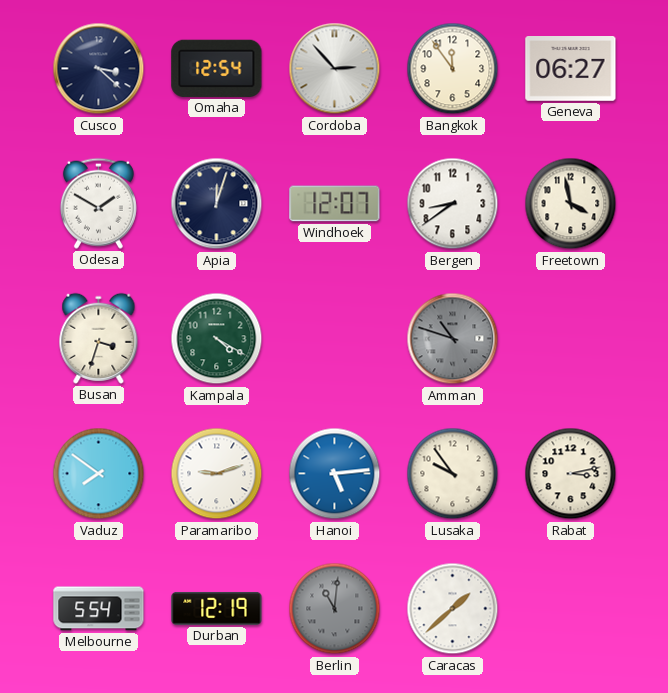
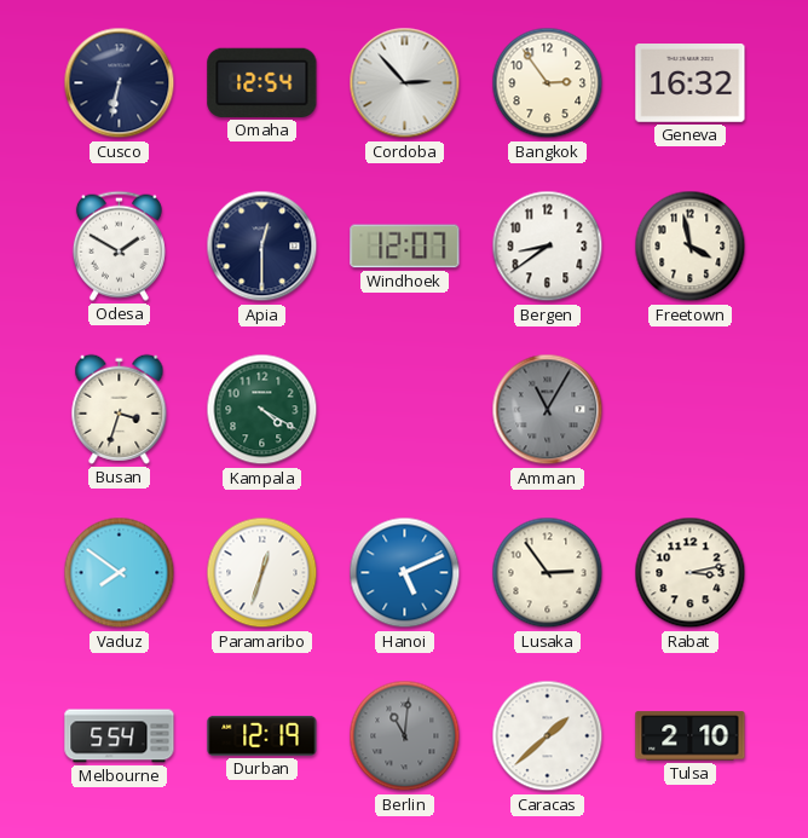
Cusco: 3:22 -> 6:32 (120, 83)
Bangkok: 11:54 -> 2:54 (548, 83)
Geneva: 06:27 -> 16:32 (691, 83)
Apia: 12:03 -> 12:30 (262, 247)
Amman: 10:48 -> 11:05 (548, 410)
Paramaribo: 9:12 -> 12:33 (262, 573)
Hanoi: 5:14 -> 5:11 (405, 573)
Lusaka: 9:54 -> 2:54 (548, 573)
Tulsa: none -> 2:10 (691, 736)
